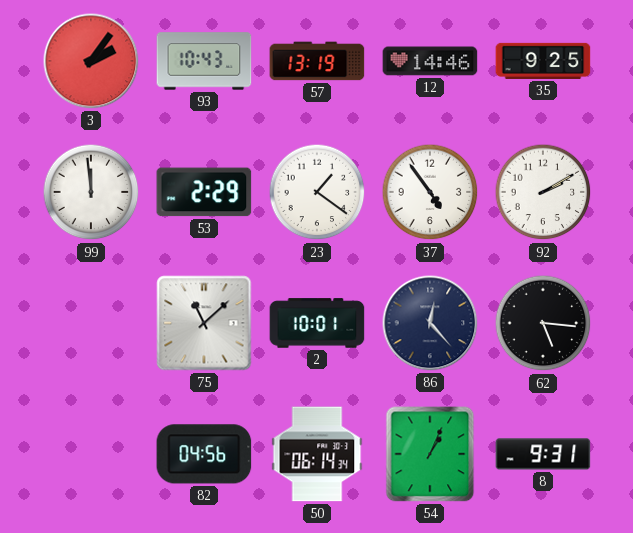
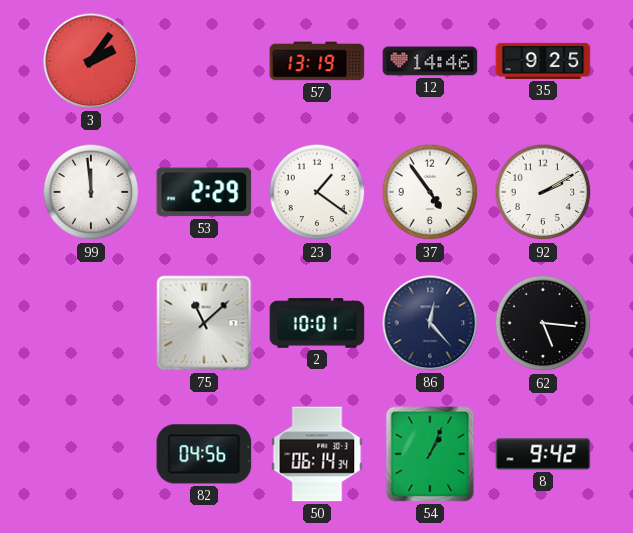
93: 10:43 -> none (204, 61)
8: 9:31 -> 9:42 (543, 454)
